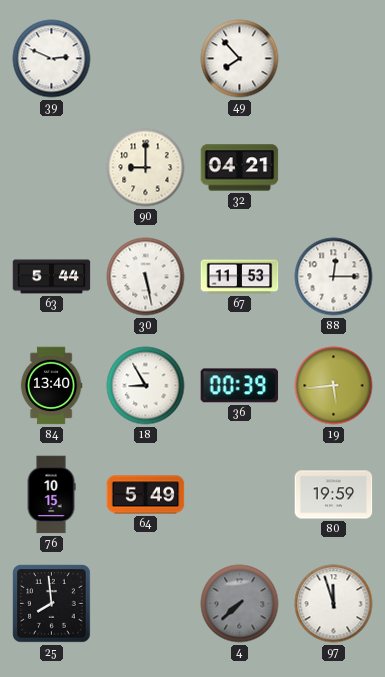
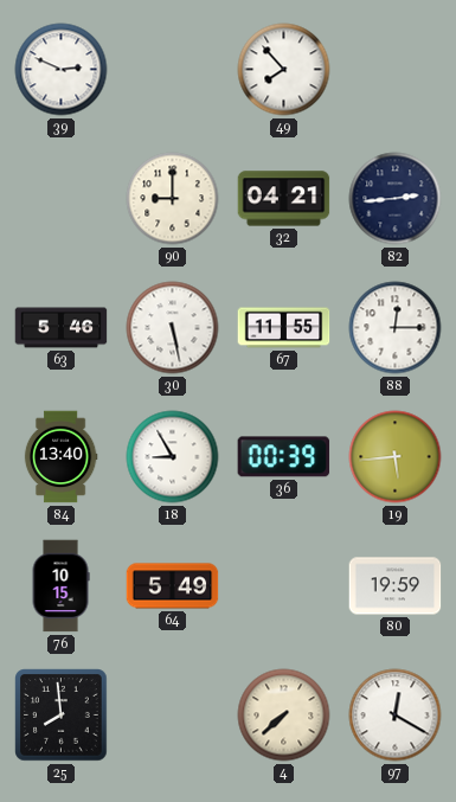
82: none -> 2:44 (396, 199)
63: 5:44 -> 5:46 (62, 328)
67: 11:53 -> 11:55 (284, 328)
4 dial: grey -> cream (284, 716)
97: 11:57 -> 12:20 (396, 716)
